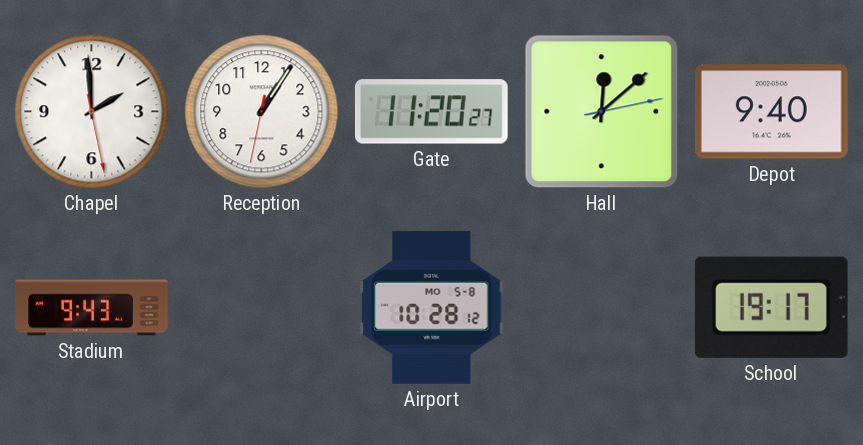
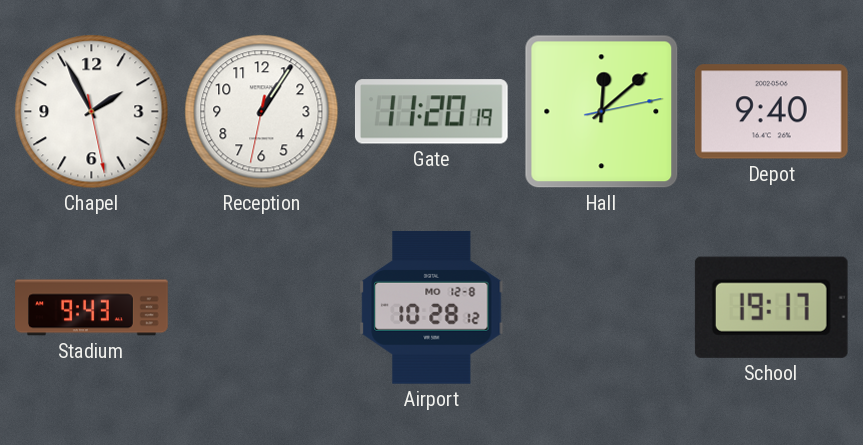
Chapel: 1:59 -> 1:55 (92, 112)
Gate: 11:20:27 -> 11:20:19 (431, 112)
Airport date: MO 5-8 -> MO 12-8 (432, 308)
